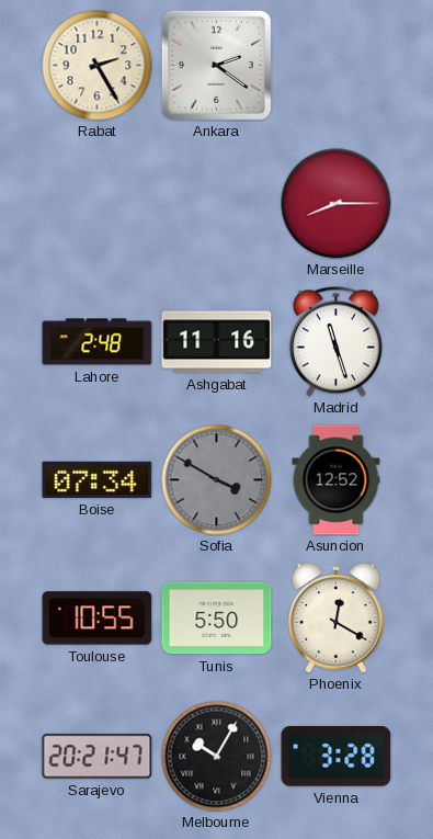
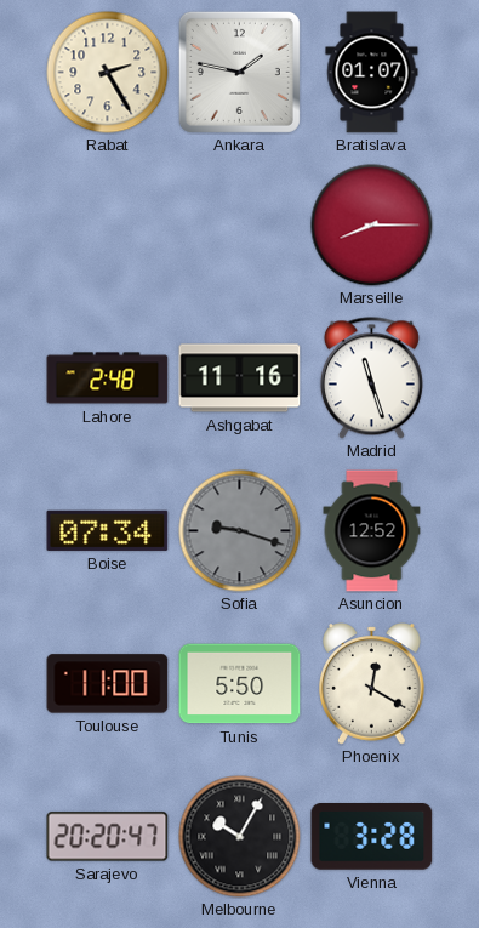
Ankara: 2:21 -> 1:47 (239, 72)
Bratislava: none -> 01:07 (372, 73)
Sofia: 3:50 -> 9:18 (240, 531)
Toulouse: 10:55 -> 11:00 (108, 684)
Sarajevo: 20:21 -> 20:20 (108, 837)
